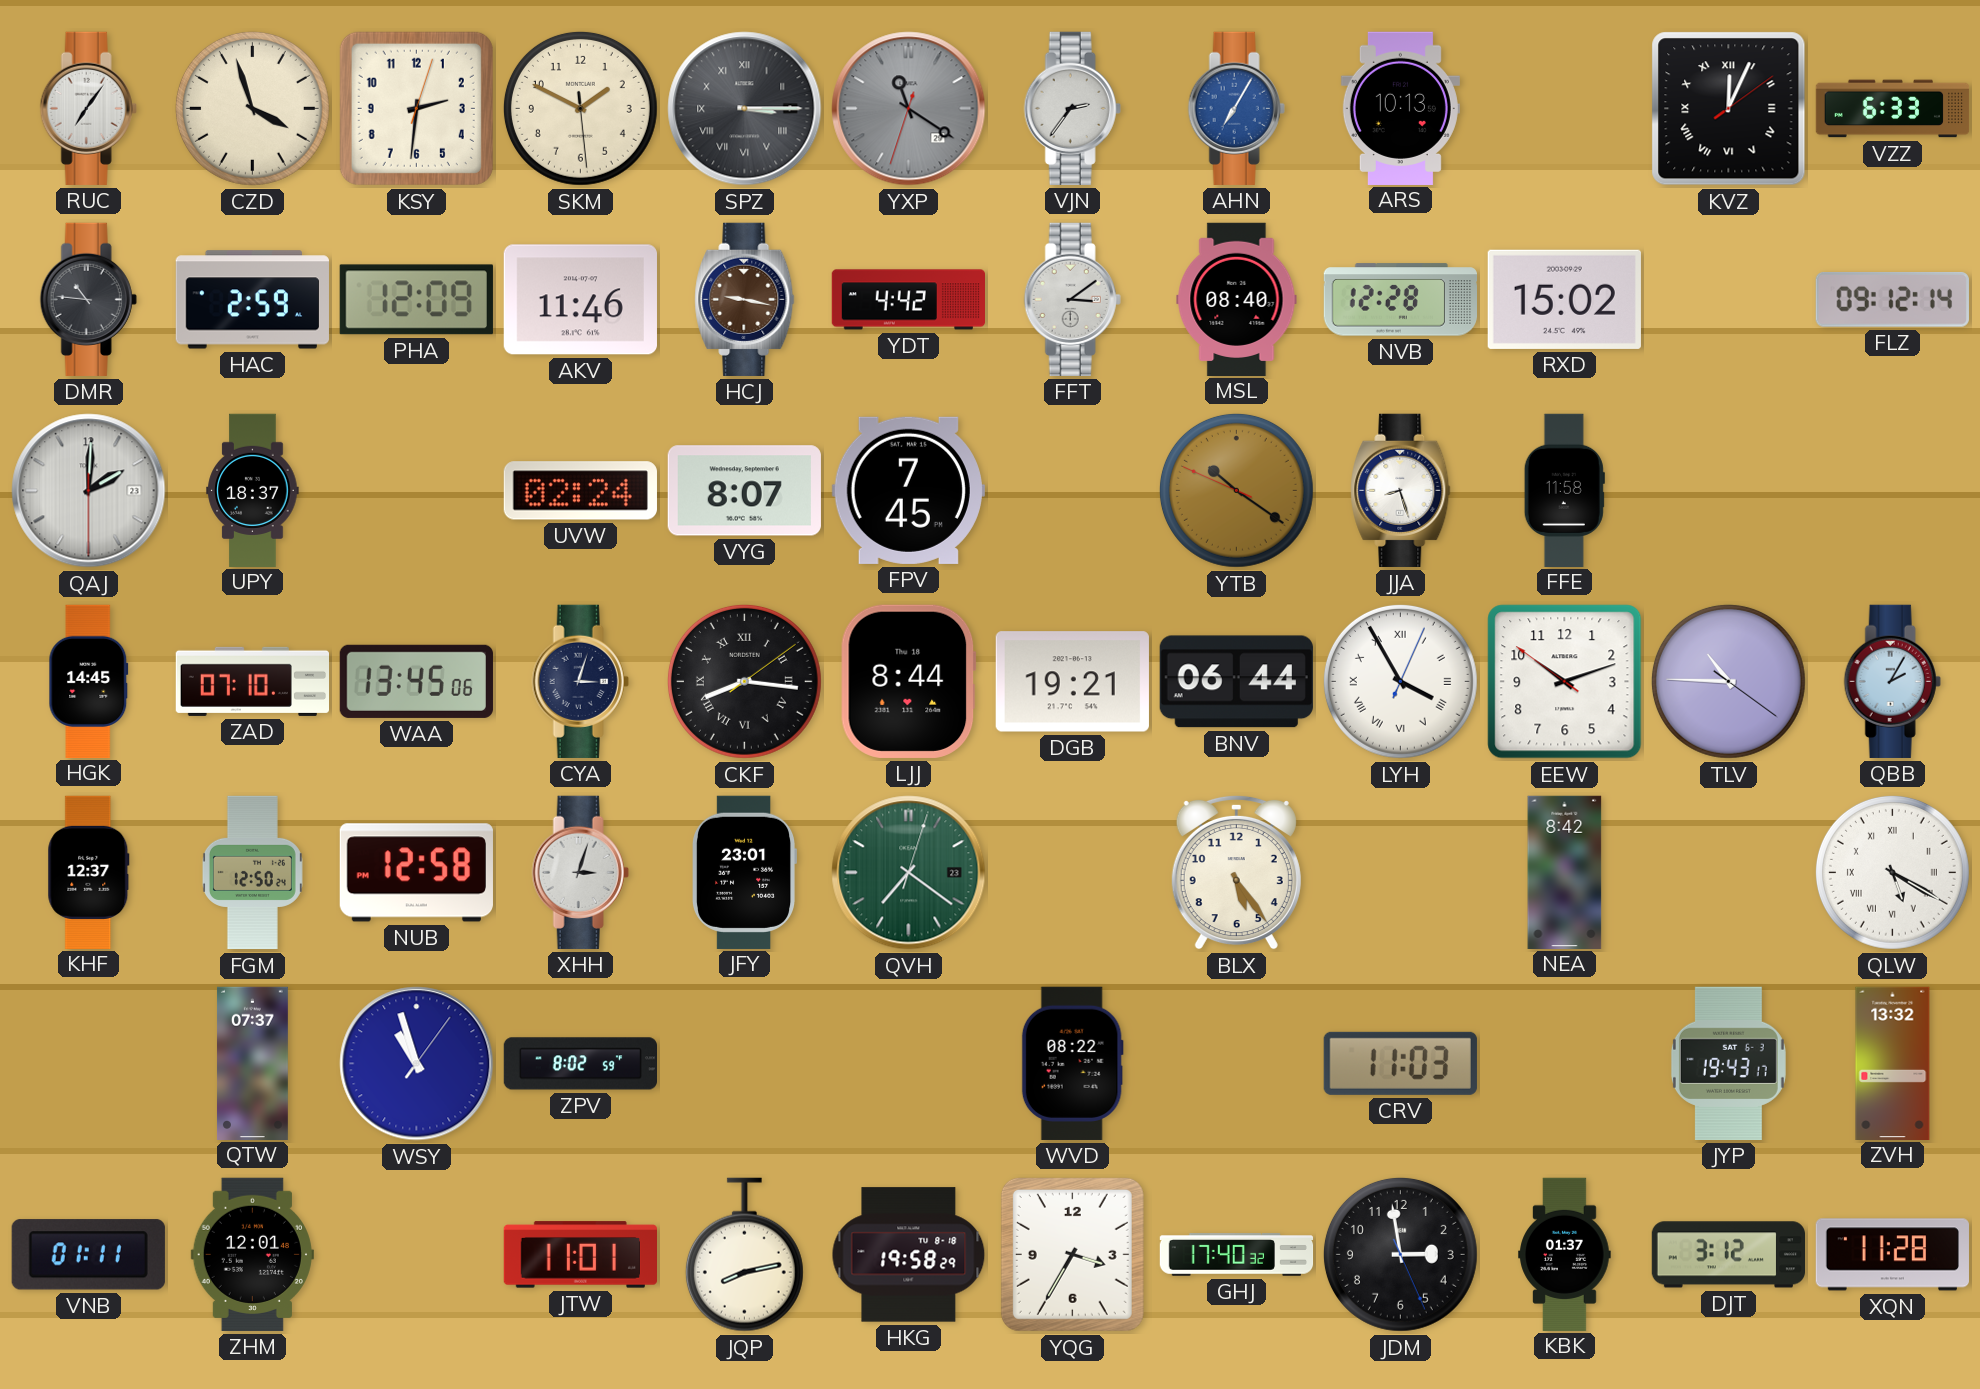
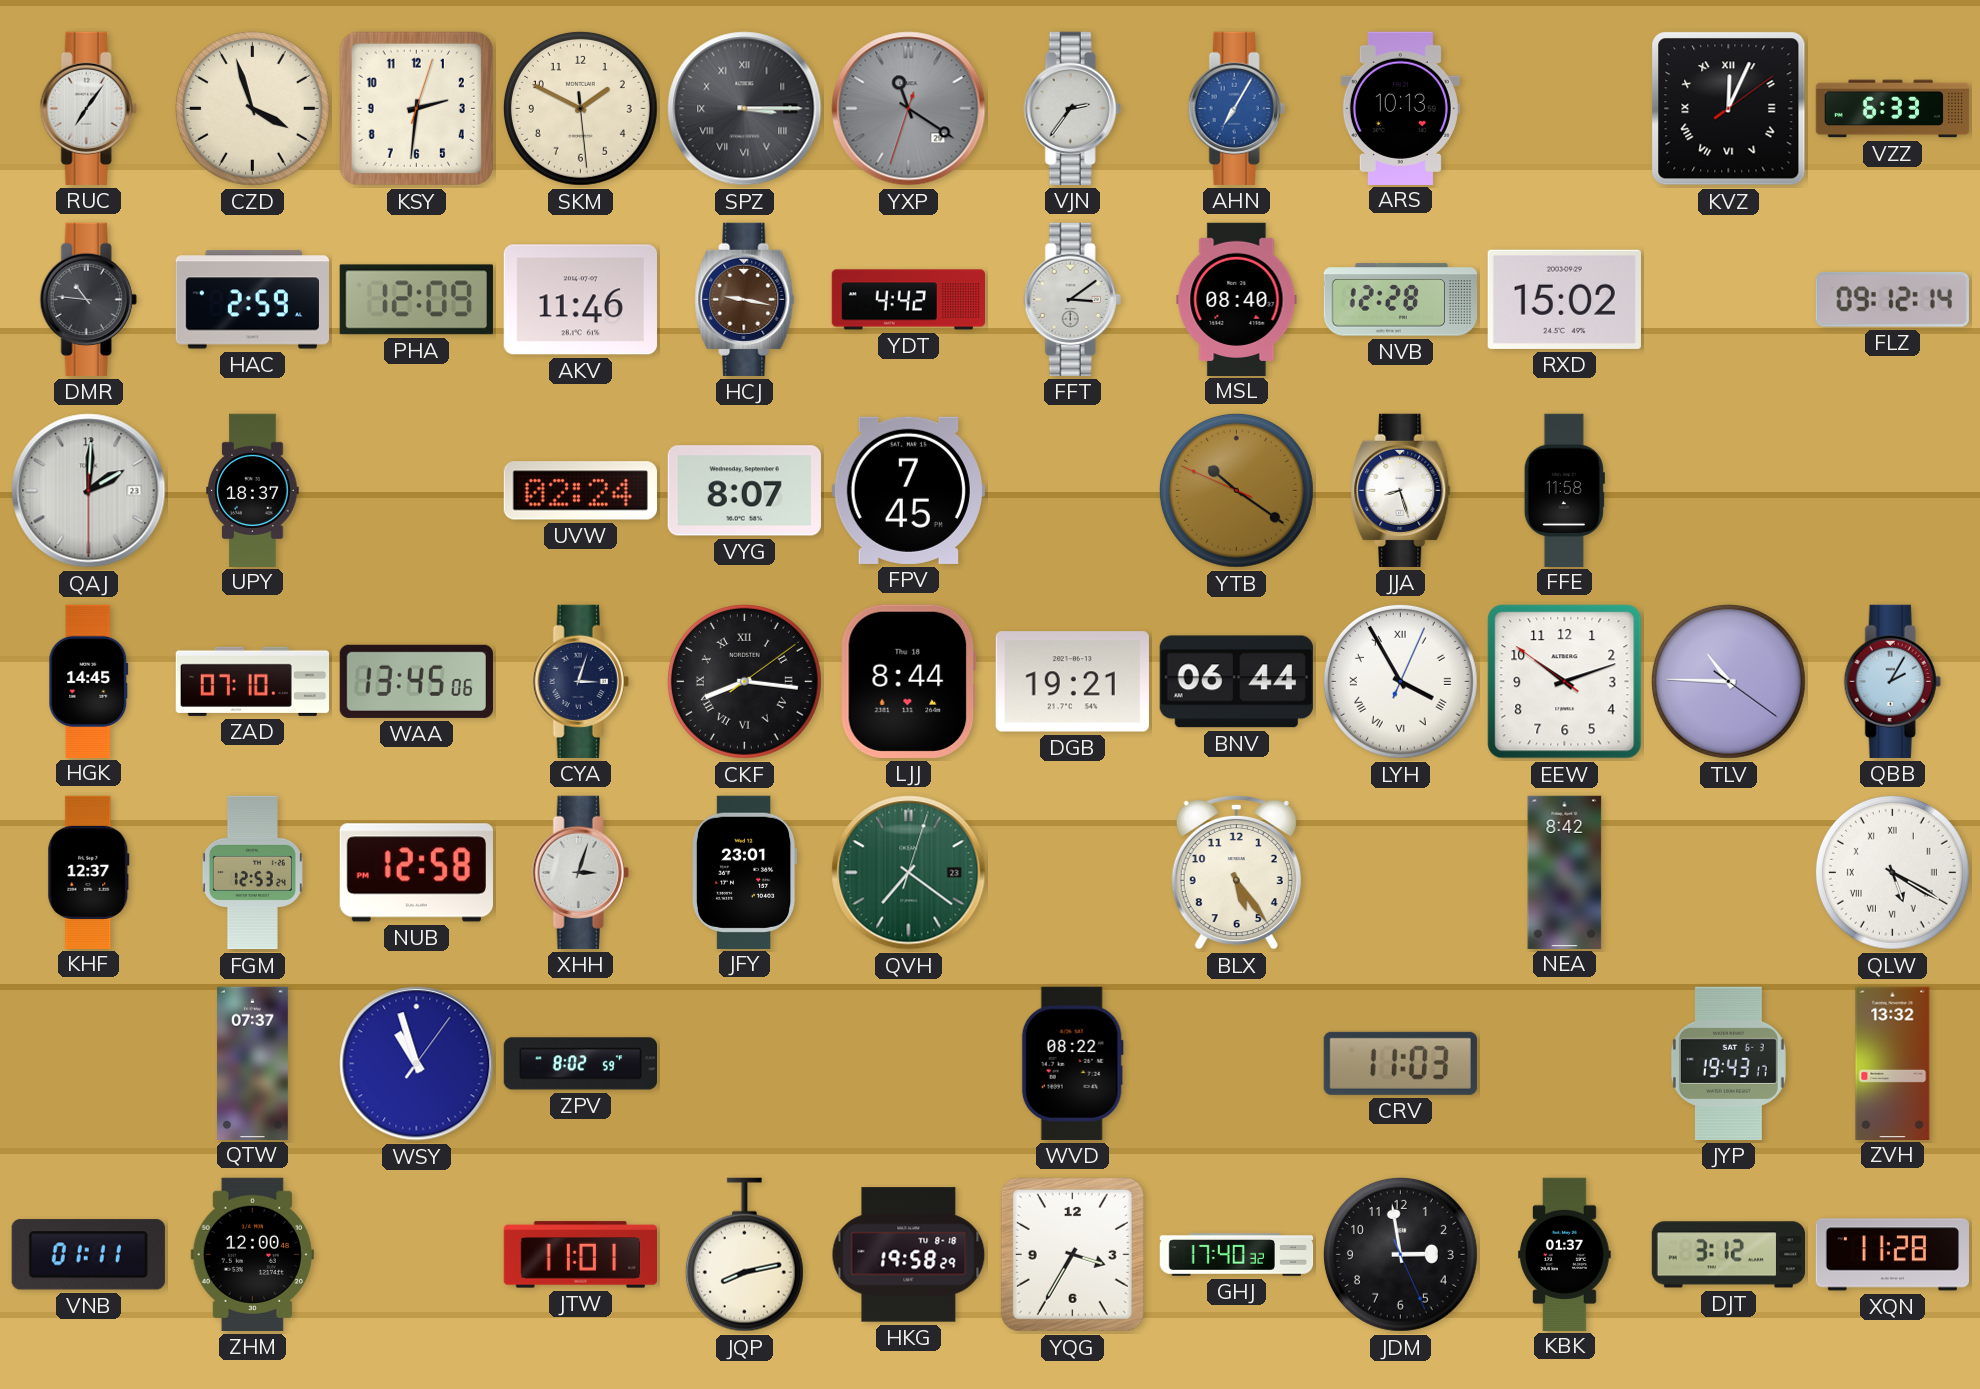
FGM: 12:50 -> 12:53 (252, 873)
ZHM: 12:01 -> 12:00 (252, 1254)
